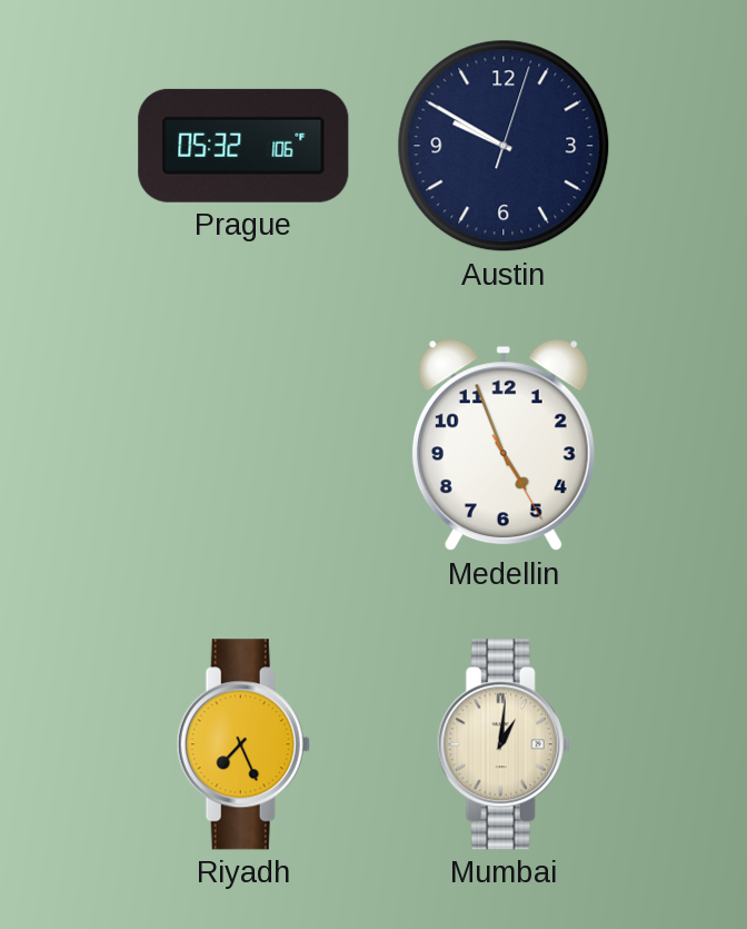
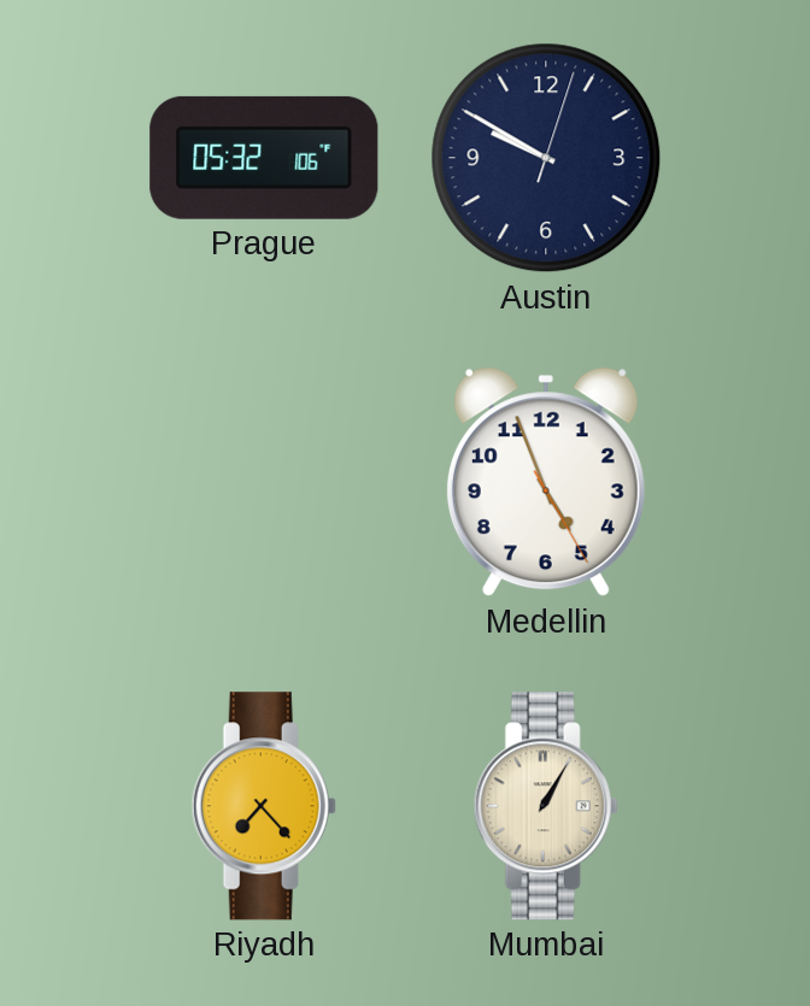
Riyadh: 7:26 -> 7:23 (264, 806)
Mumbai: 1:01 -> 1:05 (546, 806)
